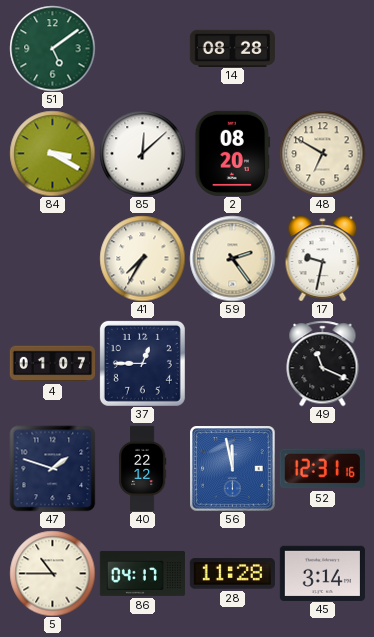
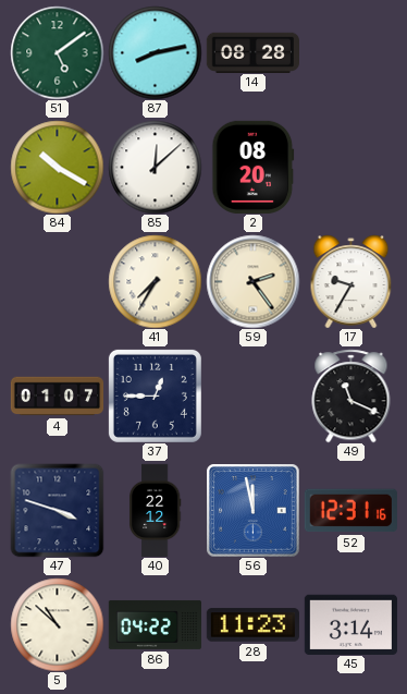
87: none -> 8:13 (155, 52)
84: 3:20 -> 10:20 (57, 167)
48: 6:50 -> none (322, 153)
17: 9:32 -> 9:35 (351, 281)
47: 1:48 -> 3:48 (57, 510)
5: 10:45 -> 10:52 (57, 624)
86: 04:17 -> 04:22 (155, 624)
28: 11:28 -> 11:23 (252, 625)
